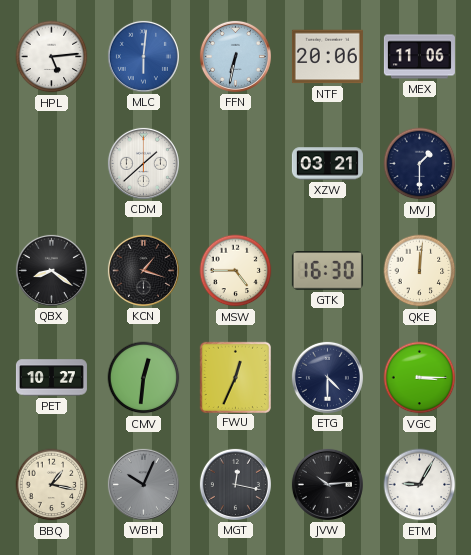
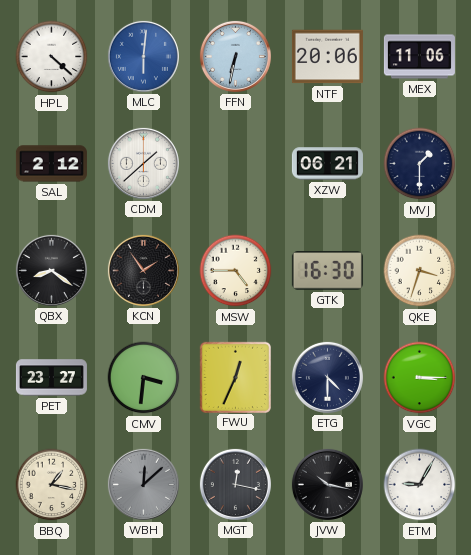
HPL: 5:14 -> 4:22 (52, 57)
SAL: none -> 2:12 (51, 164)
XZW: 03:21 -> 06:21 (327, 164)
KCN: 1:18 -> 1:54 (143, 270)
QKE: 12:01 -> 3:33 (420, 271)
PET: 10:27 -> 23:27 (51, 378)
CMV: 12:31 -> 3:31 (144, 378)
WBH: 10:04 -> 12:08 (143, 484)
JVW: 10:14 -> 10:17 (327, 484)
